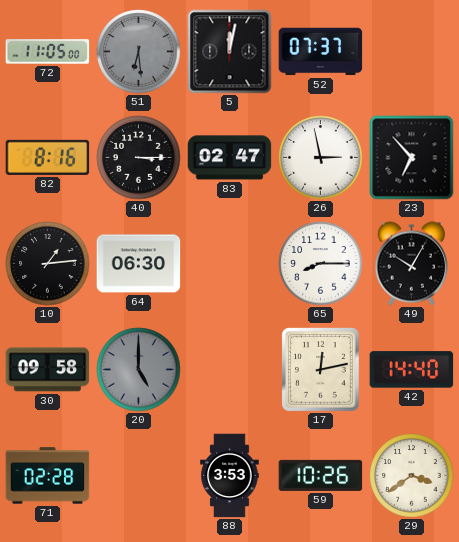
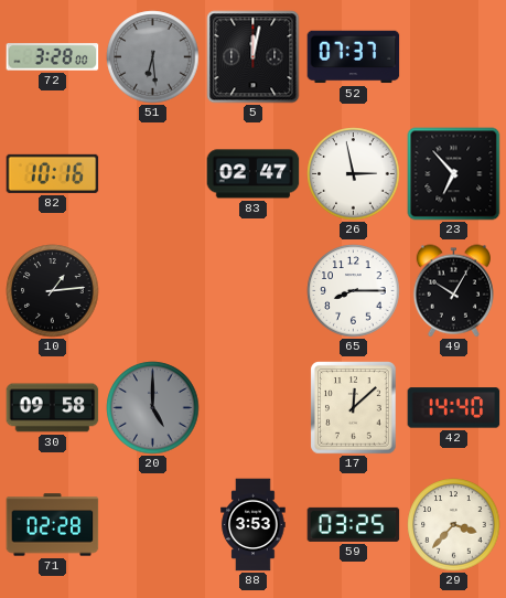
72: 11:05 -> 3:28 (53, 57)
82: 8:16 -> 10:16 (53, 173)
40: 3:15 -> none (139, 158)
64: 06:30 -> none (139, 264)
17: 12:13 -> 12:08 (354, 408)
59: 10:26 -> 03:25 (354, 524)
29: 3:39 -> 3:37 (454, 525)
